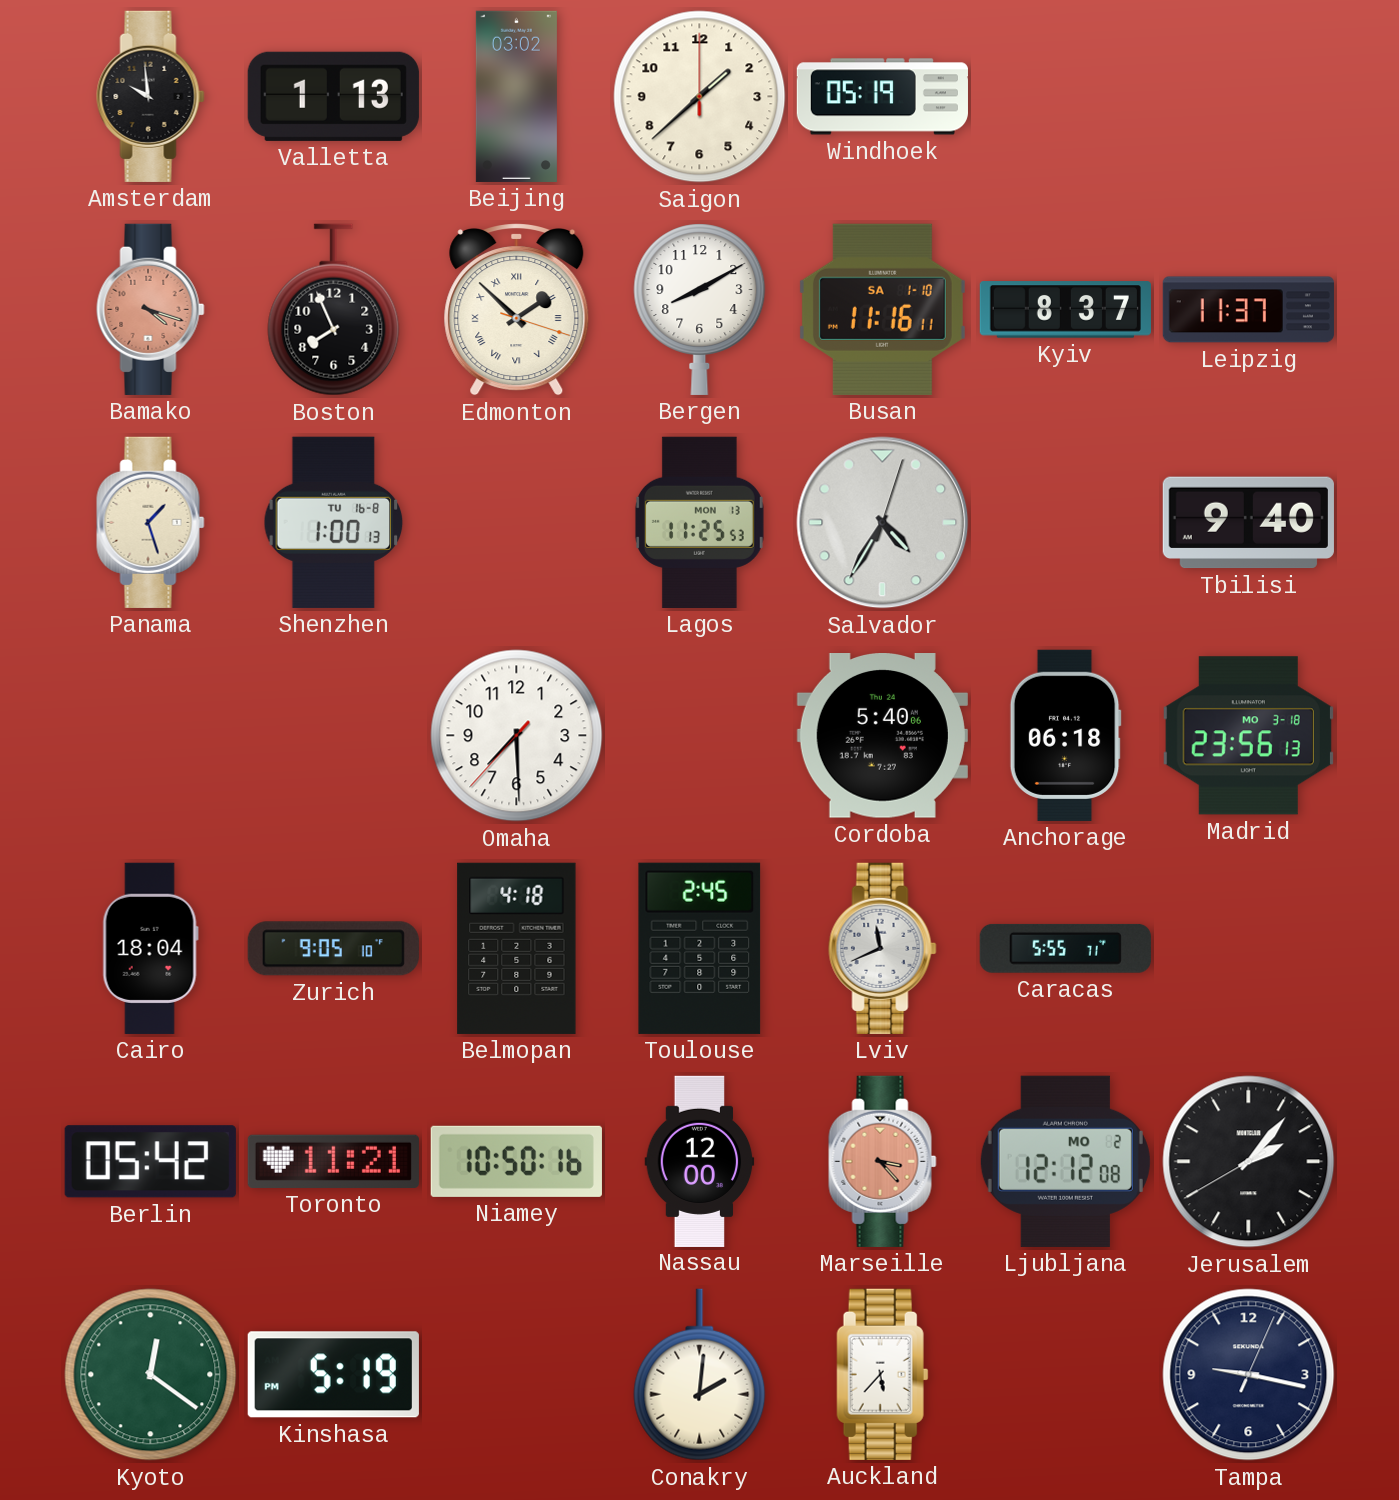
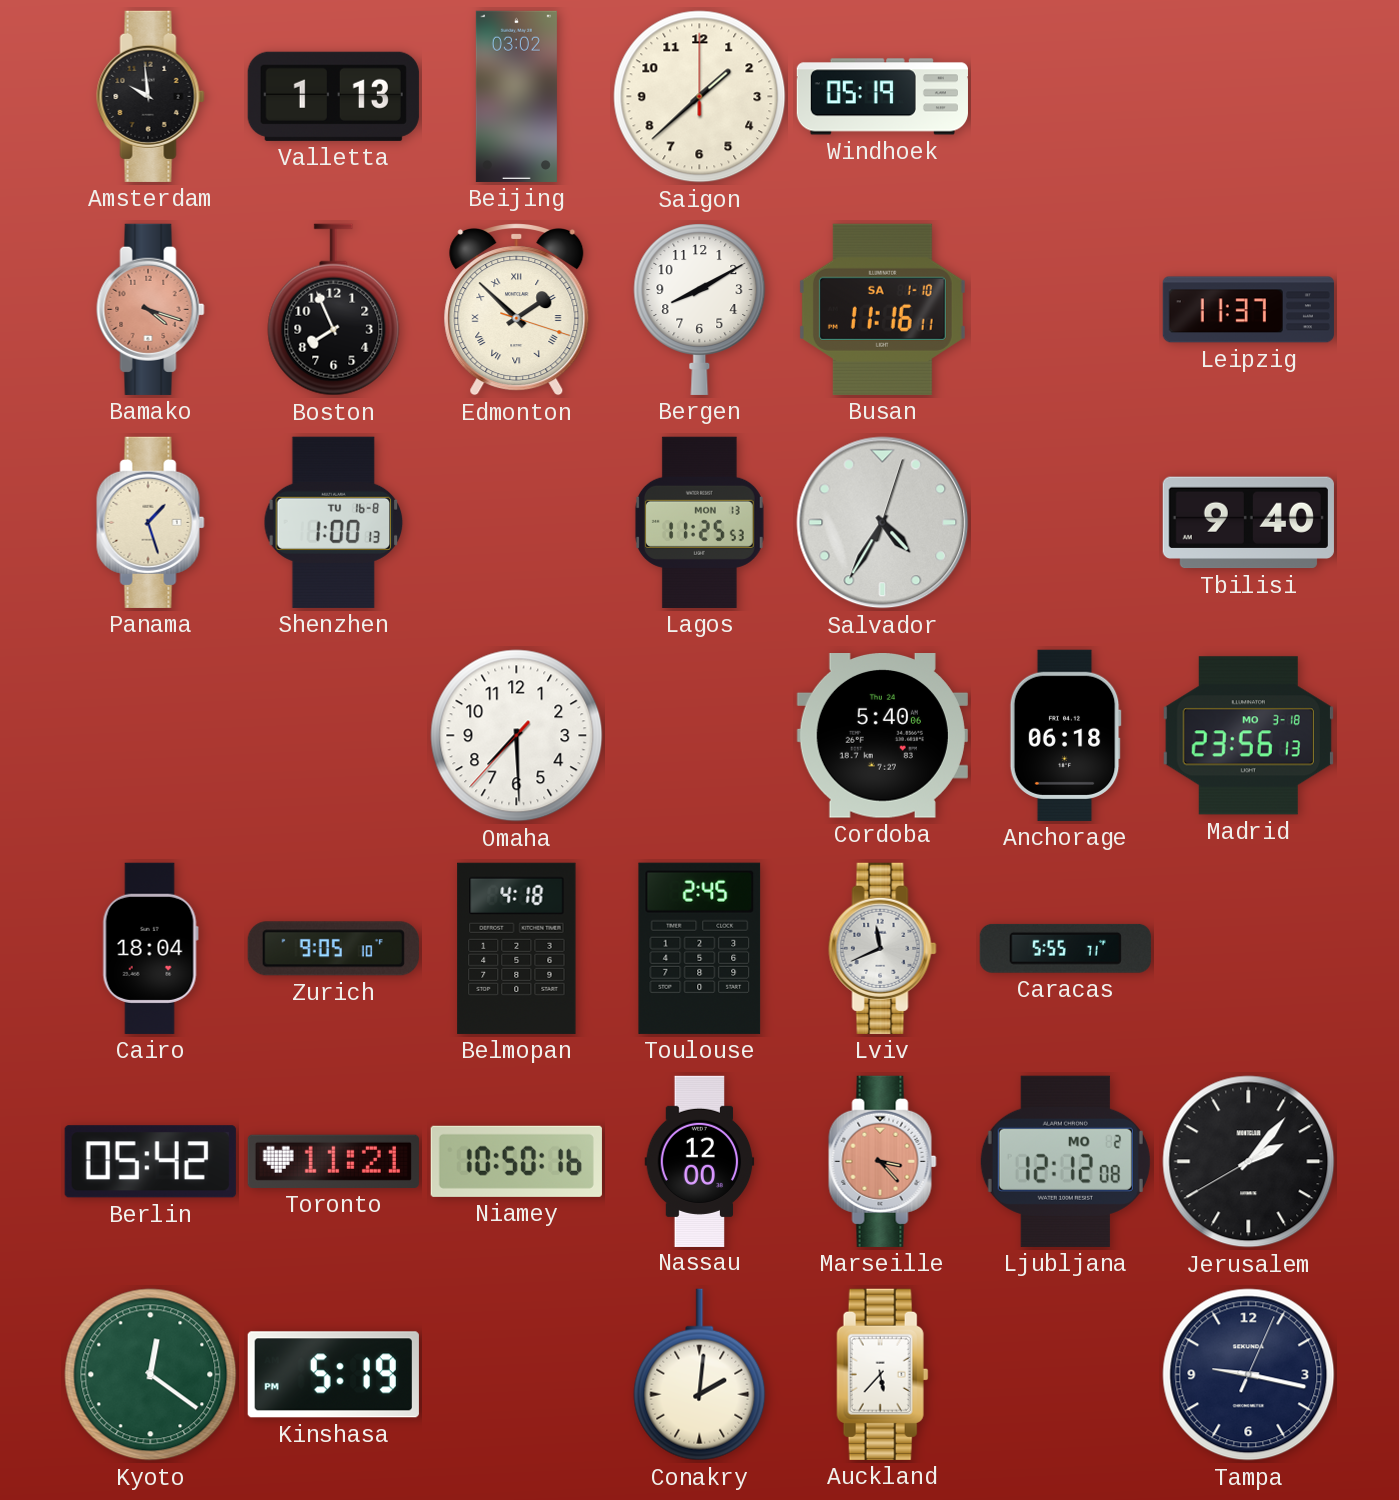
Kyiv: 8:37 -> none (1065, 310)
